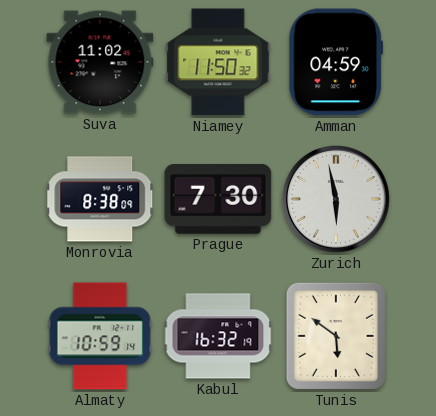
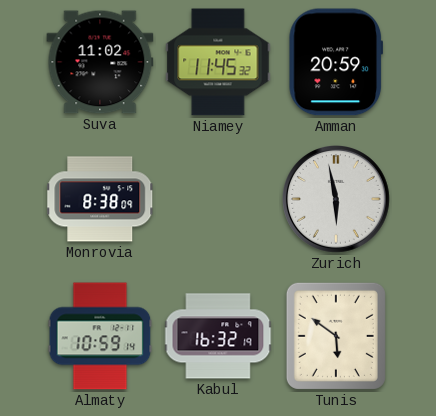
Niamey: 11:50 -> 11:45 (218, 62)
Amman: 04:59 -> 20:59 (335, 62)
Prague: 7:30 -> none (218, 199)
